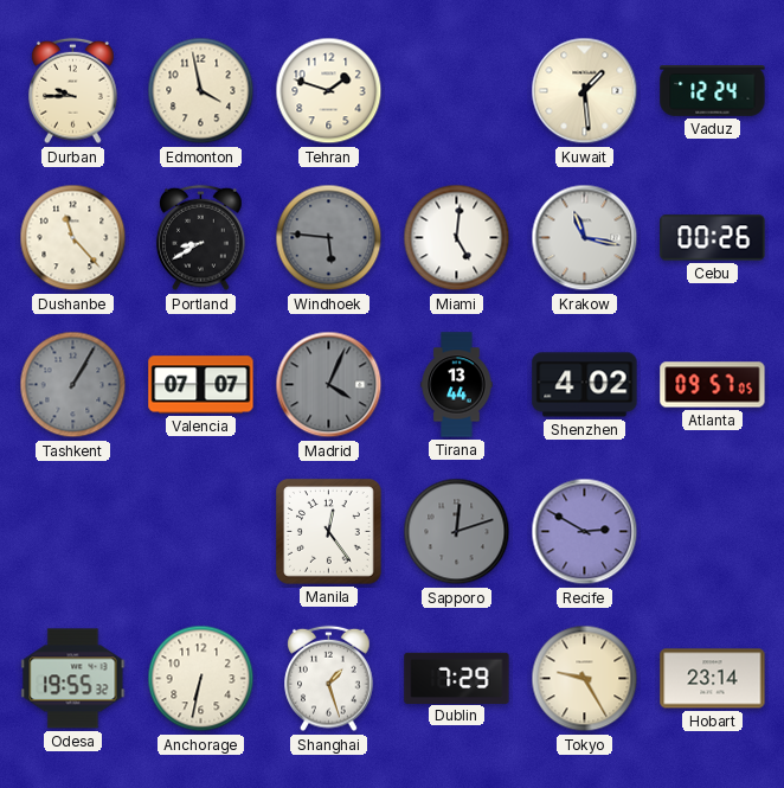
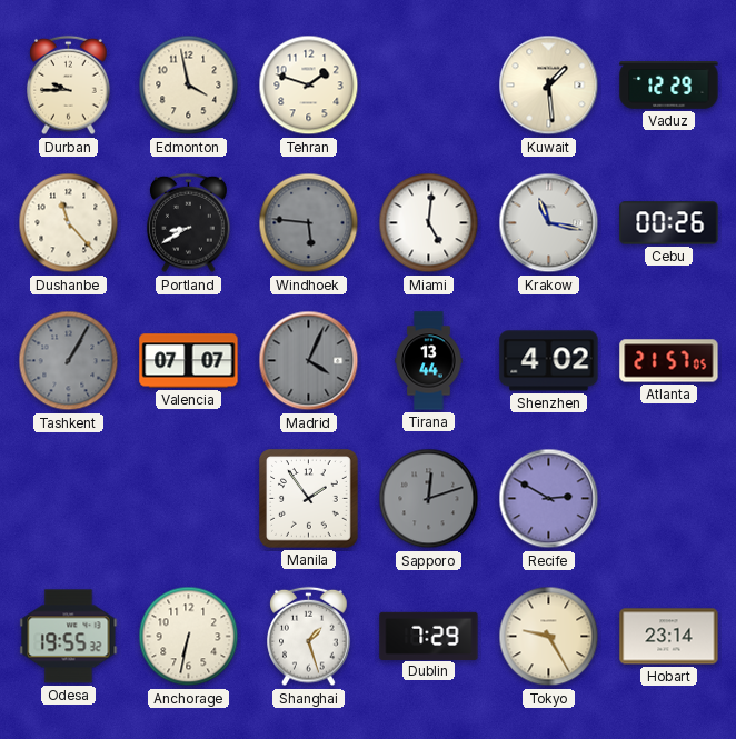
Vaduz: 12:24 -> 12:29 (669, 86)
Atlanta: 09:57 -> 21:57 (669, 361)
Manila: 12:24 -> 1:54 (309, 499)
